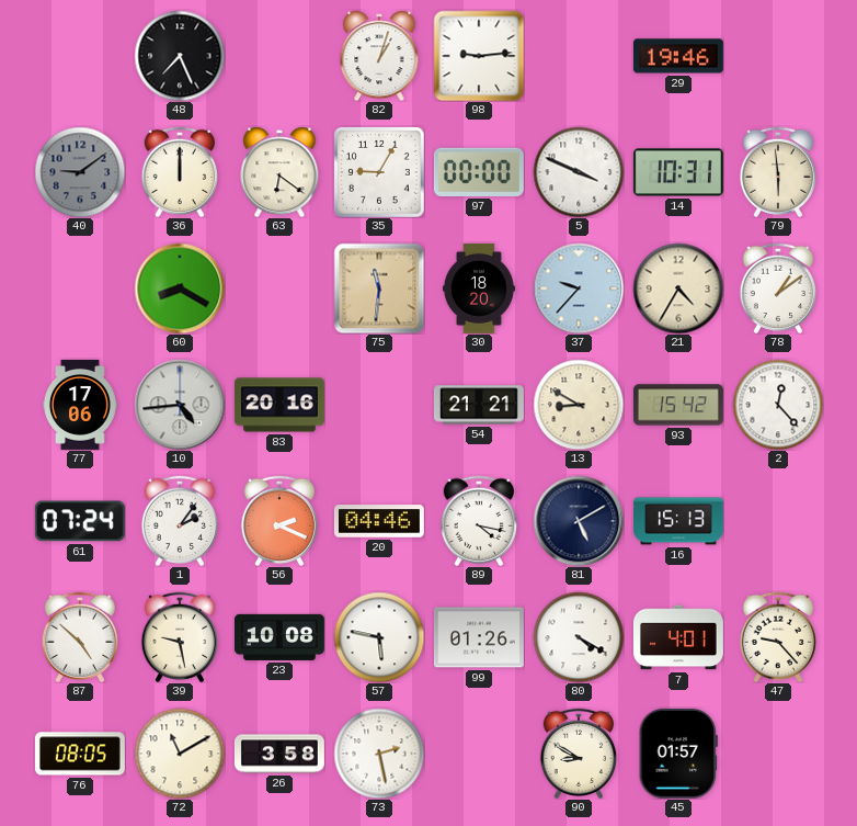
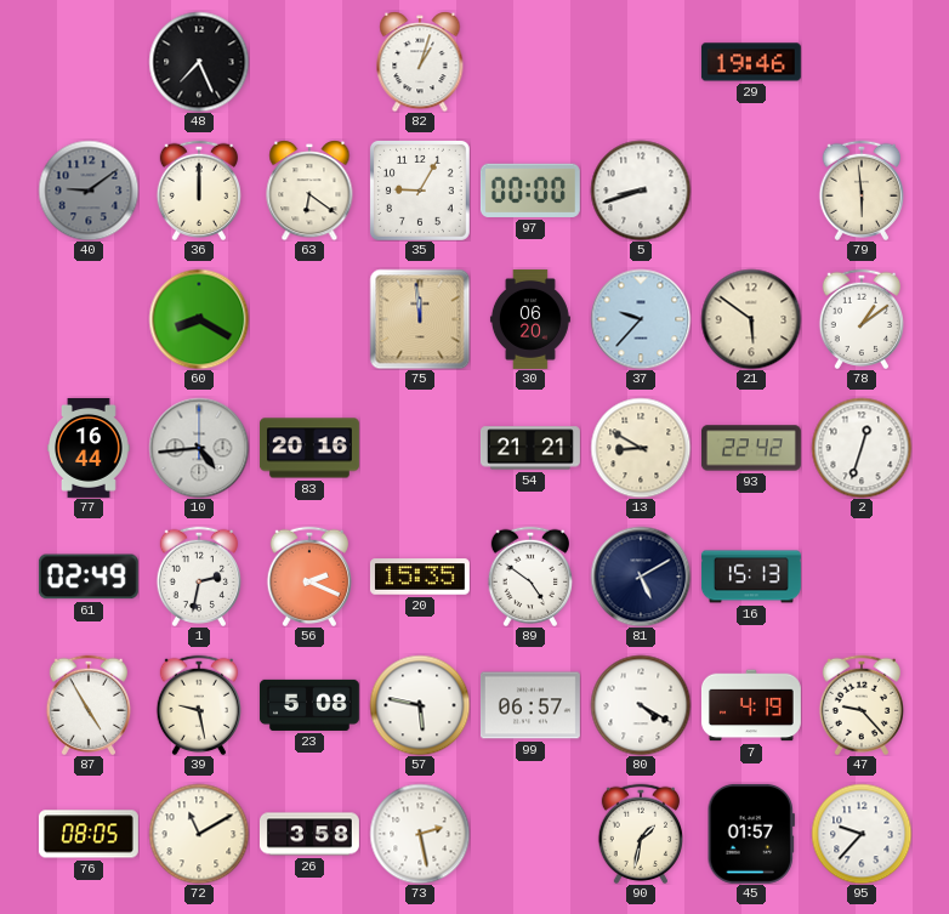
98: 9:14 -> none (479, 56)
5: 3:49 -> 8:42 (641, 191)
14: 10:31 -> none (678, 172)
75: 11:31 -> 11:59 (420, 319)
30: 18:20 -> 06:20 (530, 319)
21: 4:35 -> 5:51 (751, 319)
77: 17:06 -> 16:44 (89, 448)
93: 15:42 -> 22:42 (751, 448)
2: 12:23 -> 12:33 (862, 448)
61: 07:24 -> 02:49 (89, 577)
1: 2:06 -> 2:32 (198, 575)
20: 04:46 -> 15:35 (420, 577)
89: 4:17 -> 4:51 (529, 575)
87: 4:52 -> 4:55 (87, 704)
23: 10:08 -> 5:08 (309, 705)
99: 01:26 -> 06:57 (530, 705)
7: 4:01 -> 4:19 (751, 705)
90: 8:50 -> 1:32 (640, 833)
95: none -> 9:37 (862, 834)
